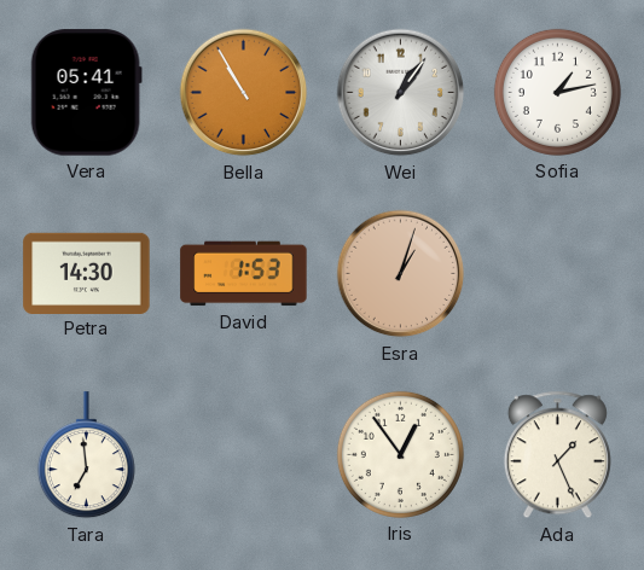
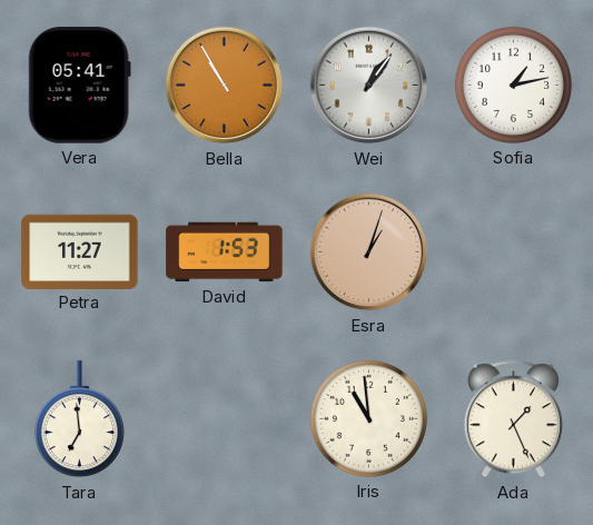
Petra: 14:30 -> 11:27 (80, 251)
Iris: 12:54 -> 10:59 (368, 418)
